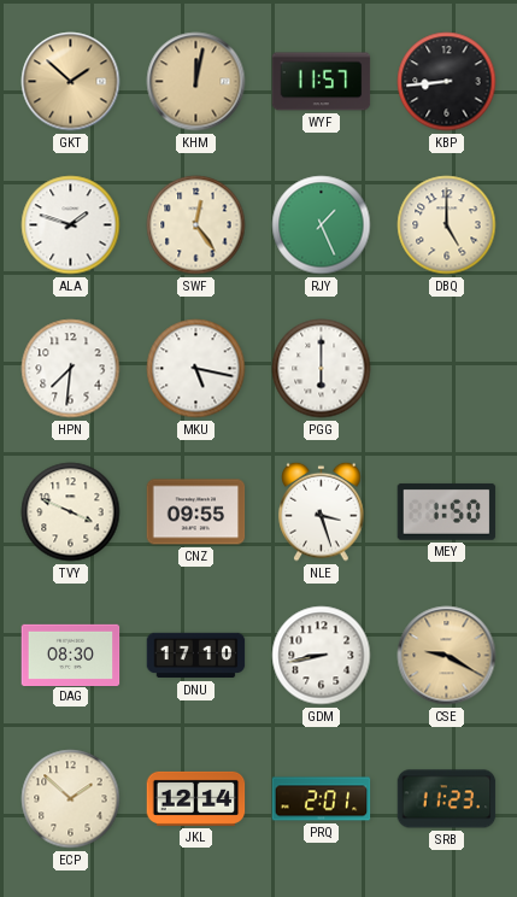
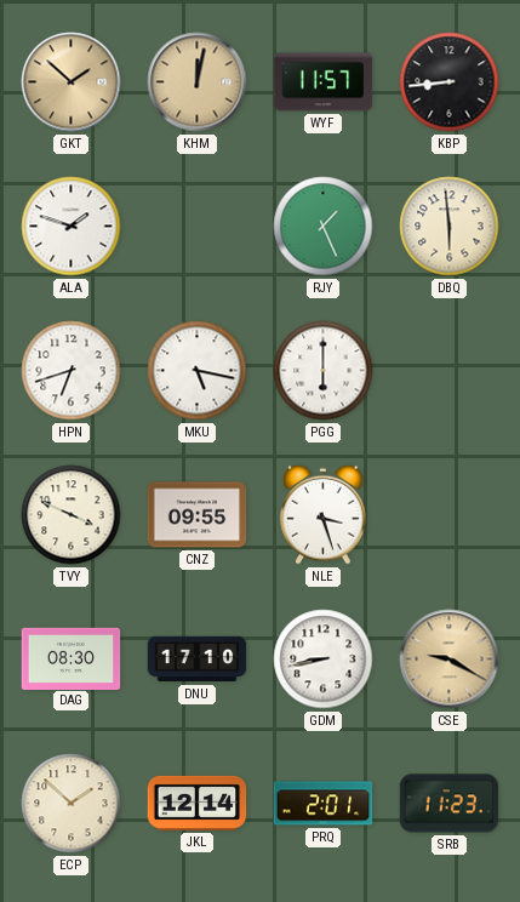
SWF: 12:24 -> none (196, 225)
DBQ: 5:00 -> 5:59 (450, 227)
HPN: 7:31 -> 6:42 (72, 371)
MEY: 1:50 -> none (447, 511)
